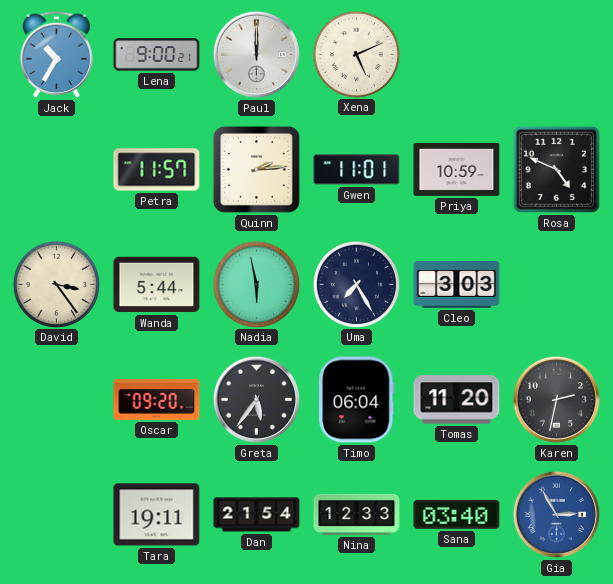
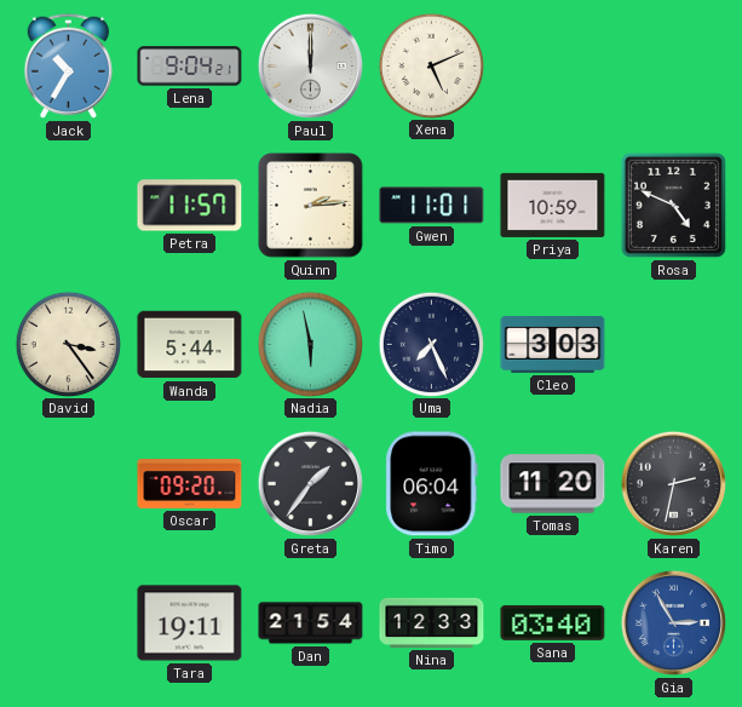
Lena: 9:00 -> 9:04 (190, 67)
Uma: 7:25 -> 7:26 (431, 344)
Greta: 5:36 -> 1:36 (310, 483)
